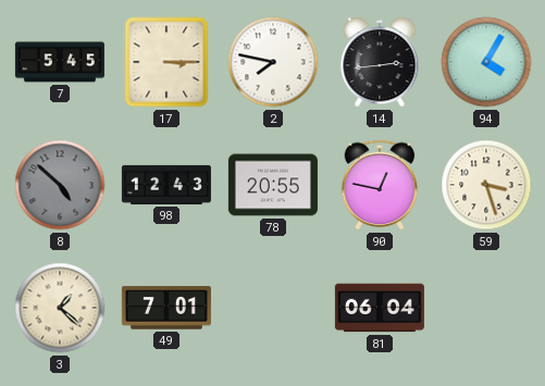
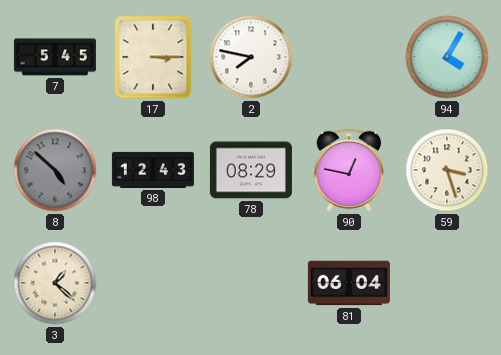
14: 2:44 -> none (380, 62)
78: 20:55 -> 08:29 (251, 170)
49: 7:01 -> none (166, 308)
